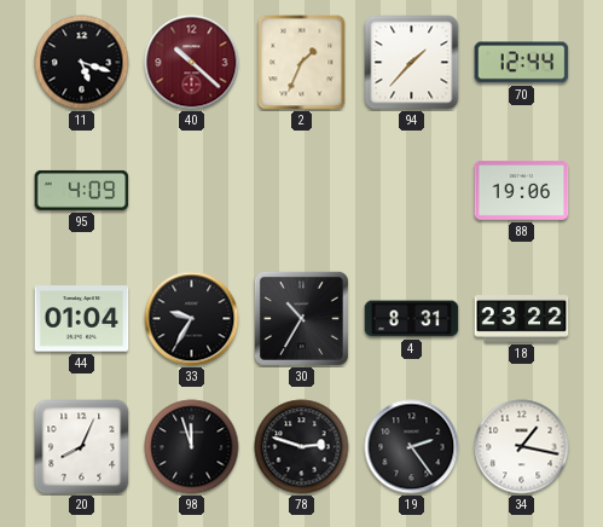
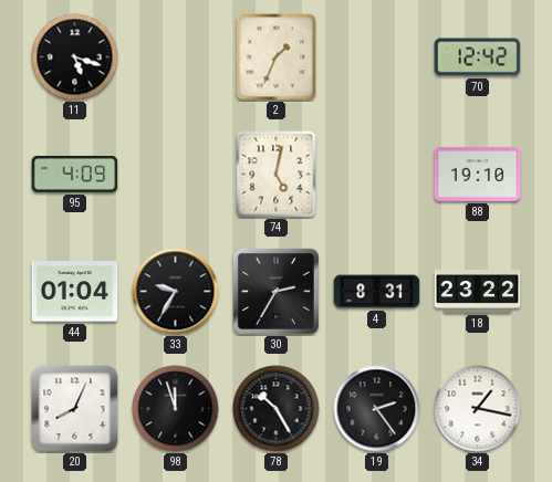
40: 10:22 -> none (192, 63)
94: 1:37 -> none (412, 63)
70: 12:44 -> 12:42 (478, 57)
74: none -> 5:02 (277, 175)
88: 19:06 -> 19:10 (478, 174)
30: 10:35 -> 2:35 (275, 291)
78: 2:48 -> 10:25 (277, 409)
